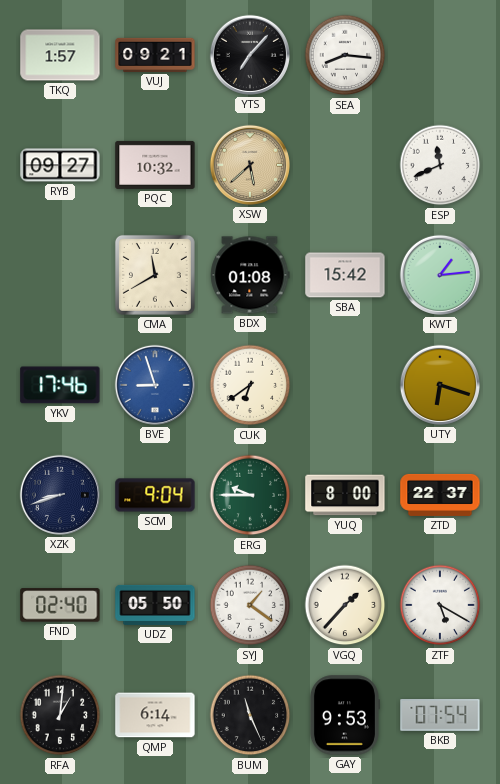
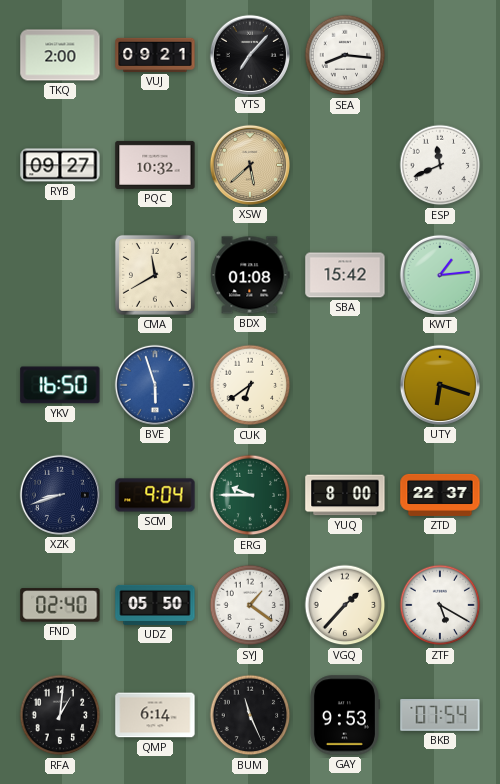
TKQ: 1:57 -> 2:00 (60, 55)
YKV: 17:46 -> 16:50 (60, 385)
BVE: 8:57 -> 5:57 (155, 385)
